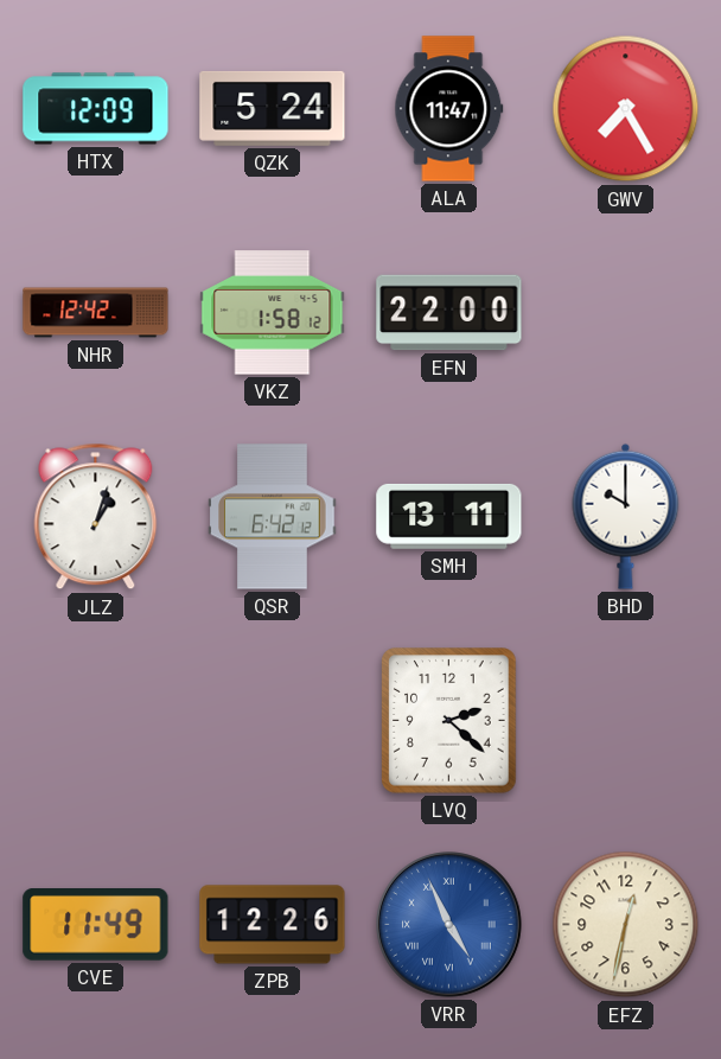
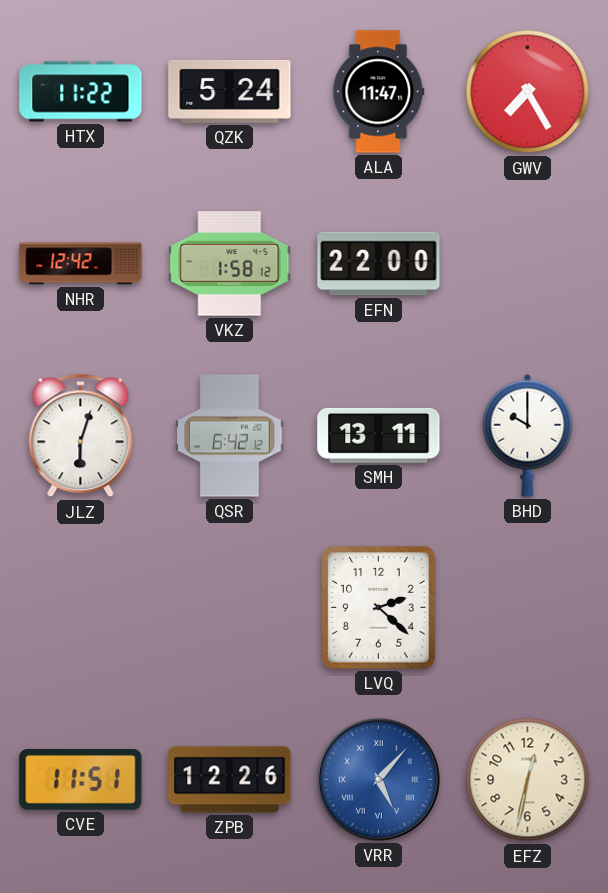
HTX: 12:09 -> 11:22 (81, 92)
JLZ: 1:03 -> 6:03 (81, 436)
CVE: 11:49 -> 11:51 (81, 780)
VRR: 4:56 -> 5:07 (379, 780)
